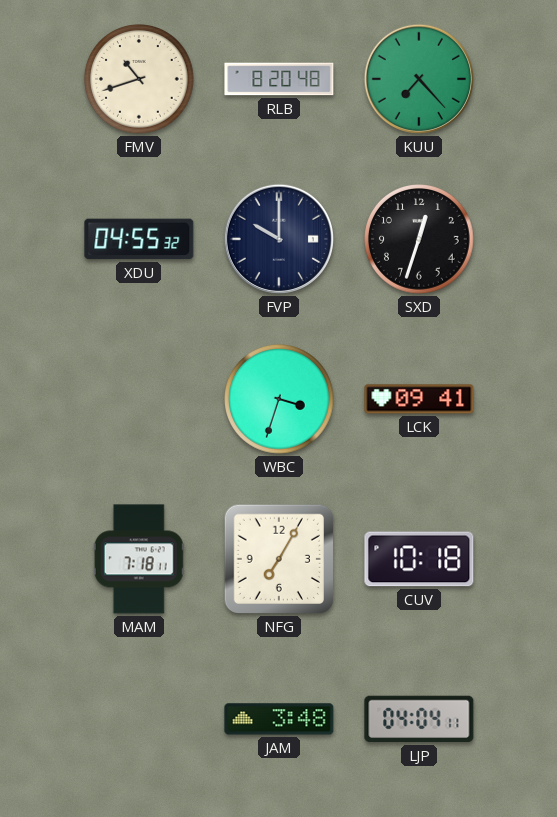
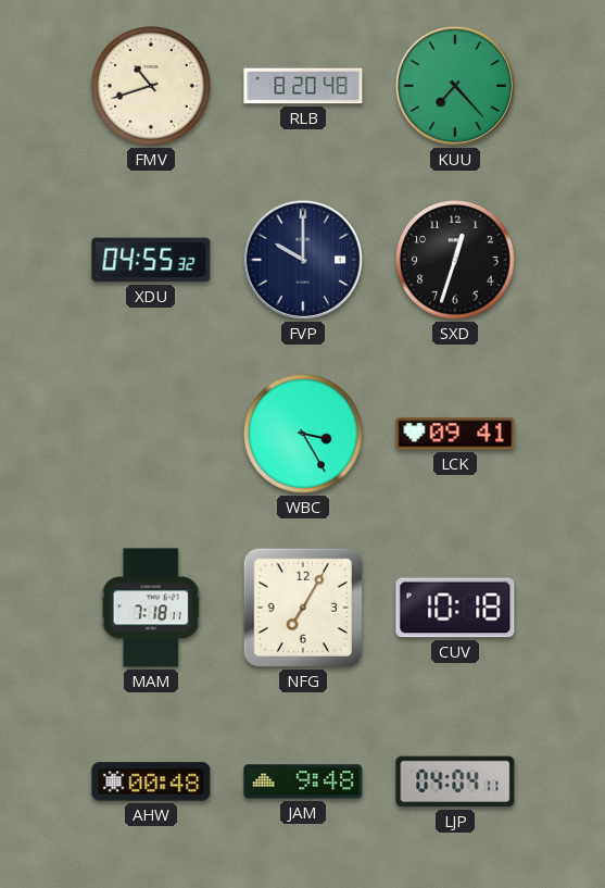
WBC: 3:33 -> 3:25 (304, 435)
AHW: none -> 00:48 (151, 781)
JAM: 3:48 -> 9:48 (303, 781)
